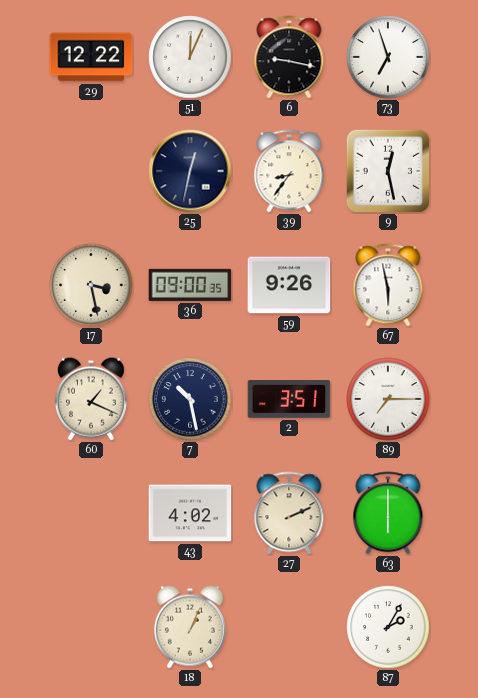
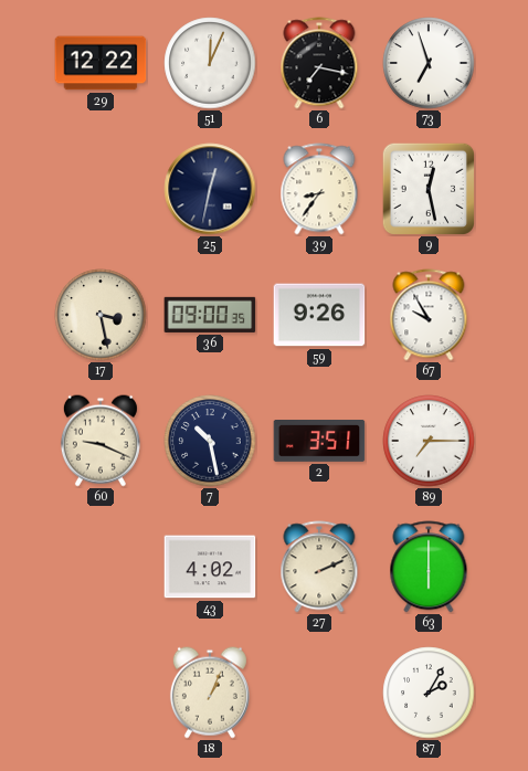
6: 9:17 -> 7:17 (319, 63)
67: 5:58 -> 9:55 (429, 315)
60: 1:19 -> 9:19 (101, 441)
